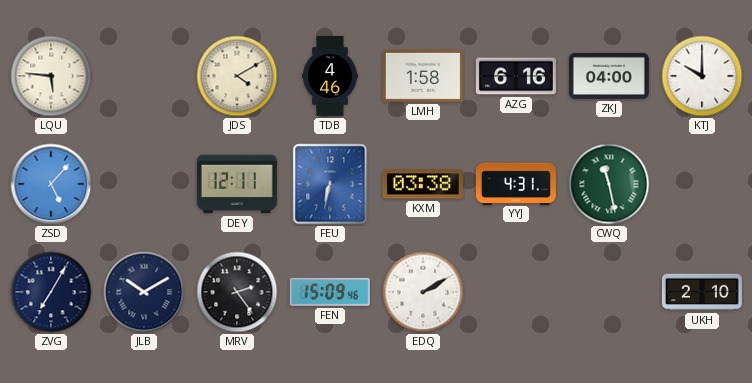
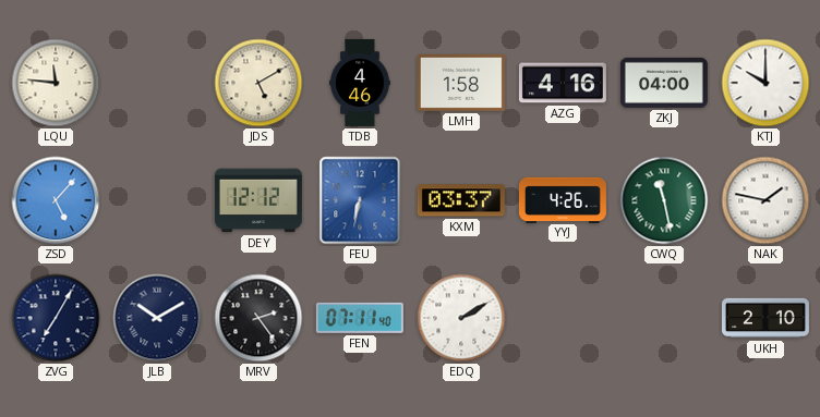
LQU: 5:46 -> 11:46 (56, 83)
JDS: 4:10 -> 5:10 (258, 83)
AZG: 6:16 -> 4:16 (563, 83)
DEY: 12:11 -> 12:12 (258, 200)
KXM: 03:38 -> 03:37 (461, 200)
YYJ: 4:31 -> 4:26 (563, 199)
NAK: none -> 1:47 (765, 200)
FEN: 15:09 -> 07:11 (360, 318)
